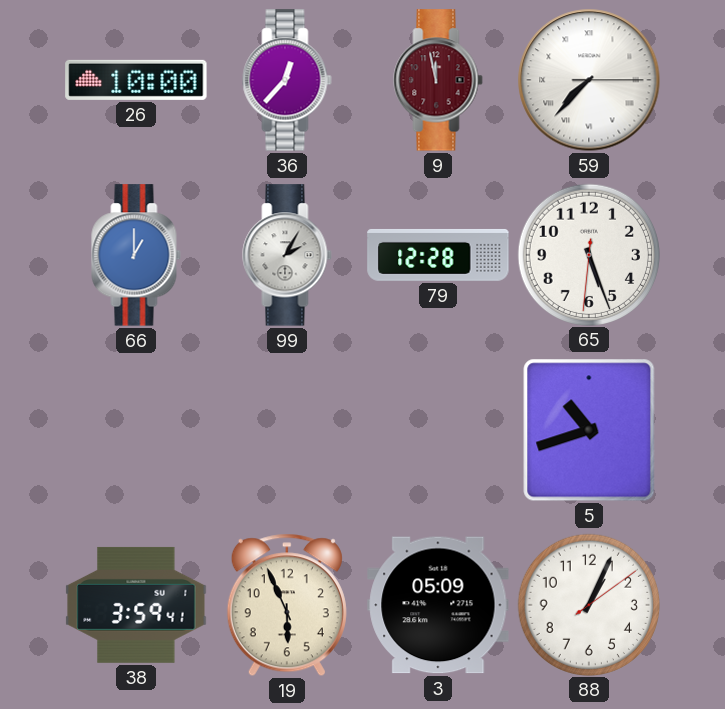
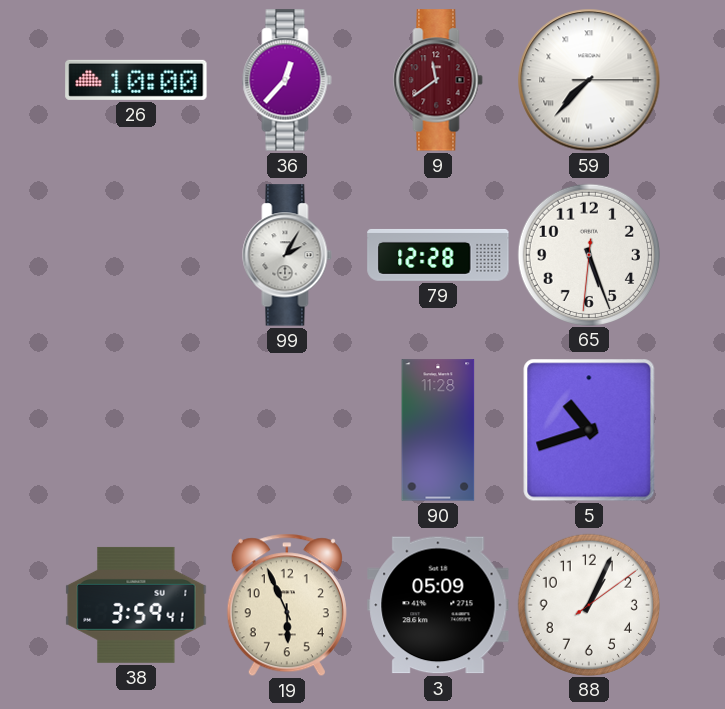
9: 11:58 -> 11:39 (438, 80)
66: 1:00 -> none (136, 255)
90: none -> 11:28 (438, 430)
